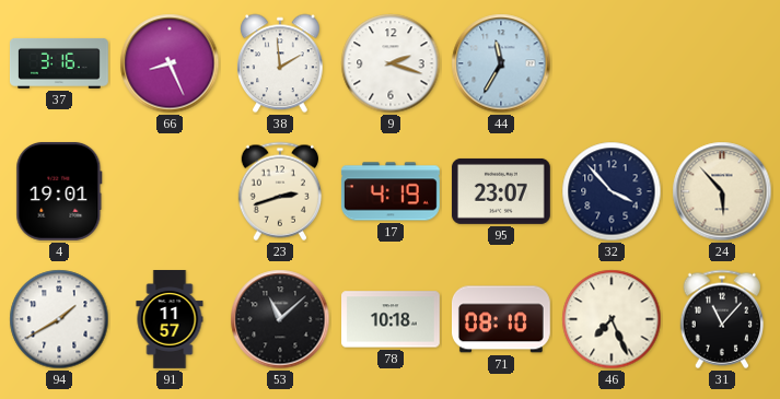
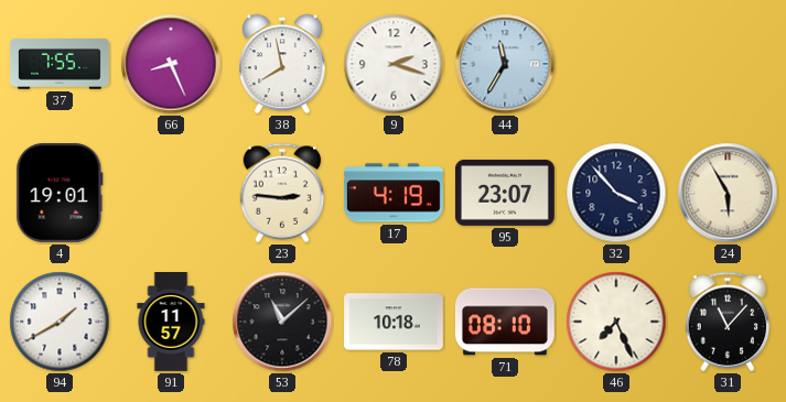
37: 3:16 -> 7:55 (61, 64)
38: 1:59 -> 7:58 (283, 64)
23: 2:42 -> 2:46 (282, 193)
24: 5:53 -> 5:55 (728, 193)
